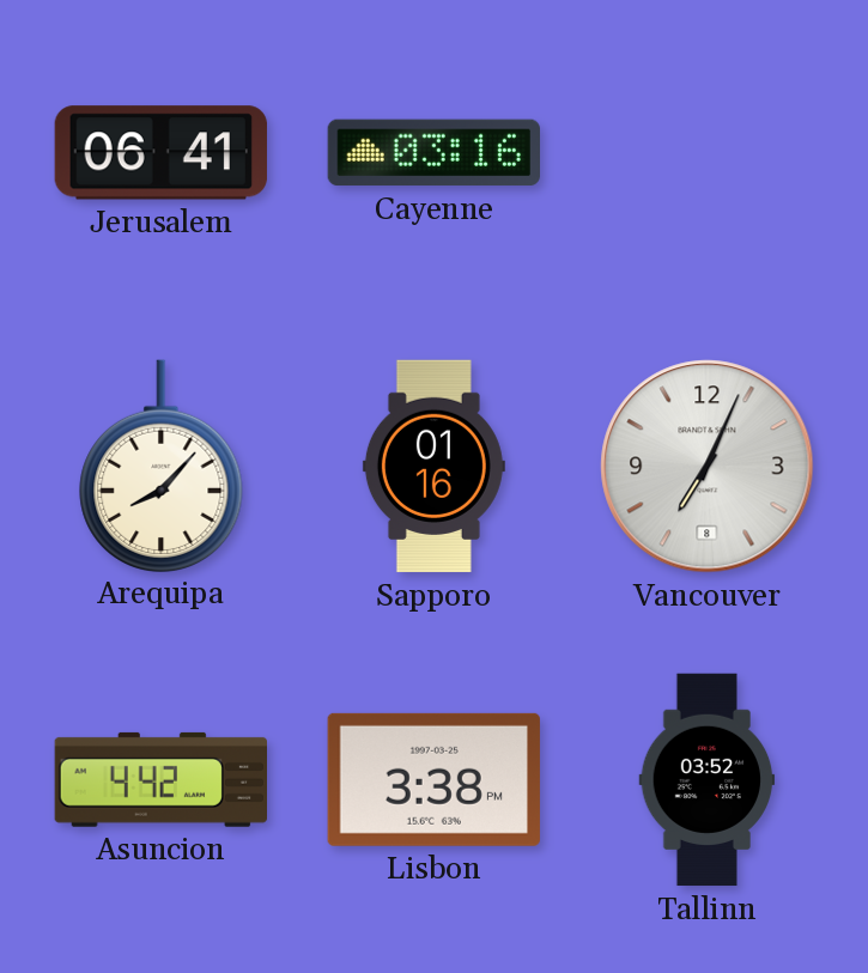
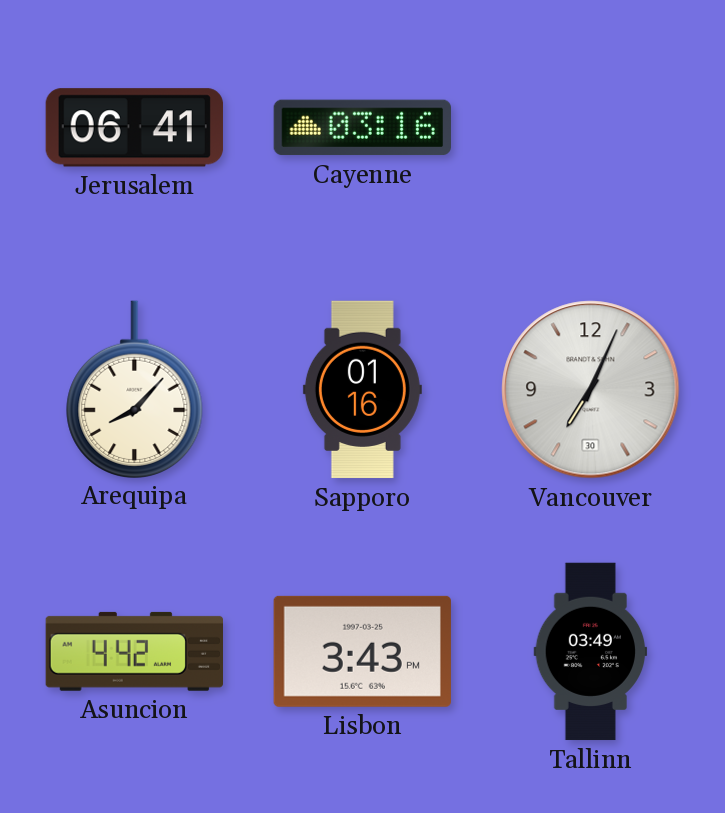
Vancouver date: 8 -> 30 (591, 390)
Lisbon: 3:38 -> 3:43 (362, 651)
Tallinn: 03:52 -> 03:49 (591, 652)
